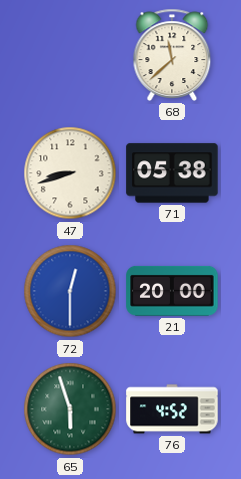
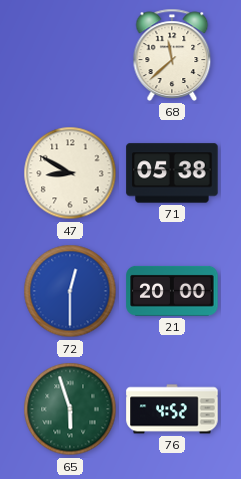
47: 8:42 -> 8:50 (70, 173)
